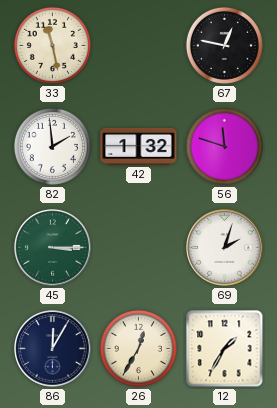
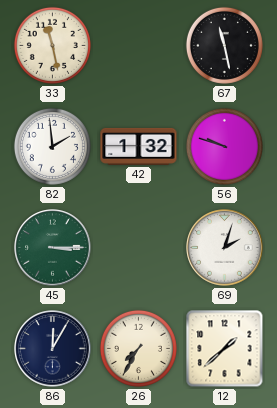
67: 12:47 -> 11:28 (224, 45)
56: 11:48 -> 9:48 (224, 146)
26: 12:35 -> 7:35 (138, 348)
12: 1:35 -> 1:38 (225, 349)
